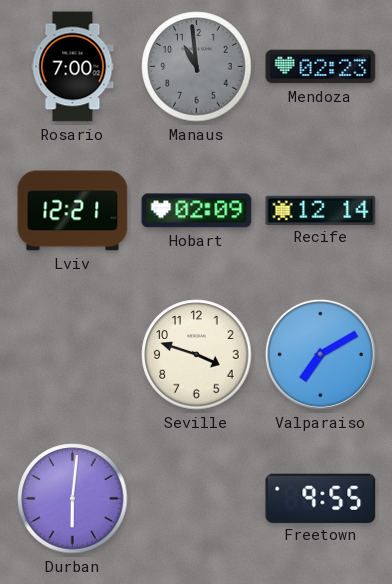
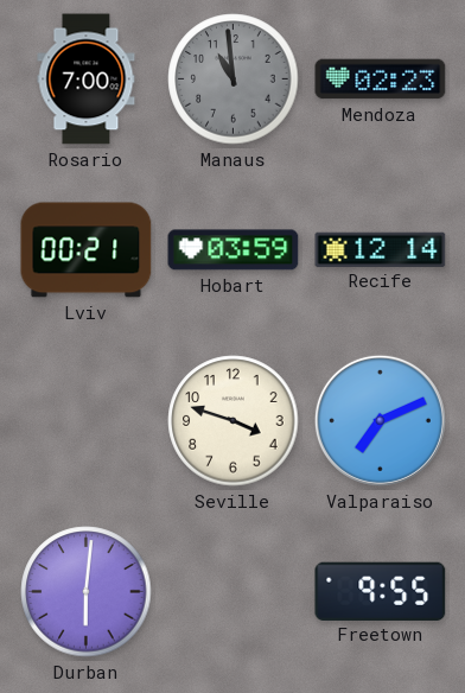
Lviv: 12:21 -> 00:21 (87, 250)
Hobart: 02:09 -> 03:59 (234, 250)
Valparaiso: 7:10 -> 7:11 (380, 420)
